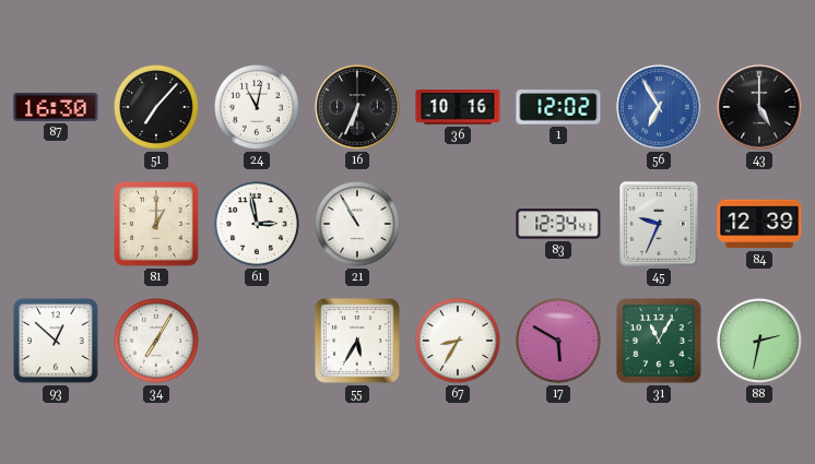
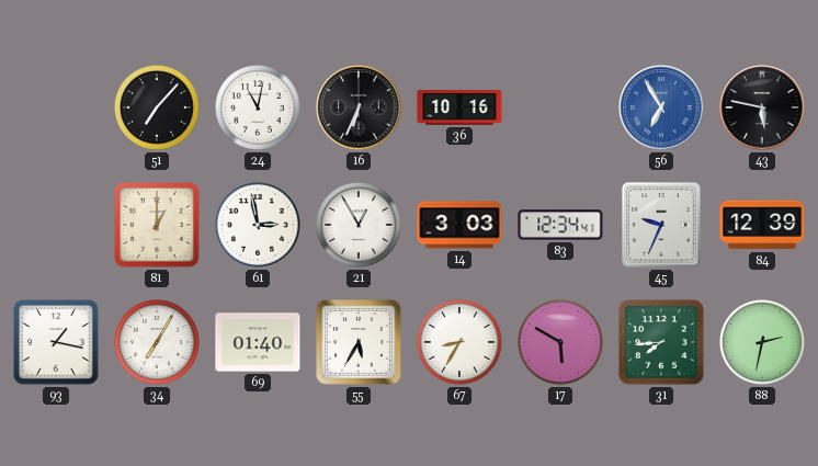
87: 16:30 -> none (56, 107)
1: 12:02 -> none (558, 107)
43: 5:00 -> 5:47 (762, 107)
21: 10:55 -> 12:55 (360, 226)
14: none -> 3:03 (459, 225)
93: 12:52 -> 1:17 (56, 342)
69: none -> 01:40 (258, 342)
31: 11:05 -> 7:44 (661, 342)
